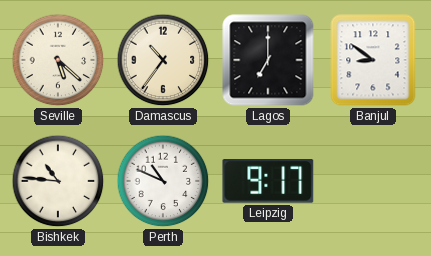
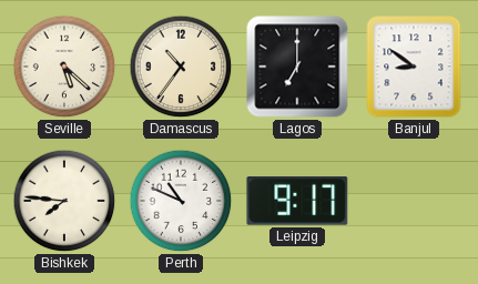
Bishkek: 10:46 -> 7:46 (64, 201)
